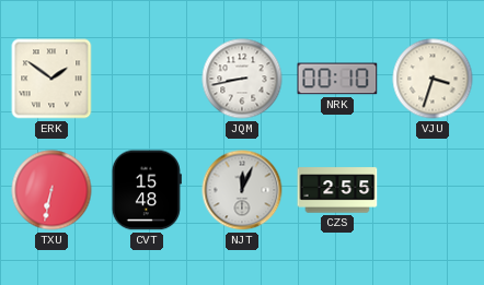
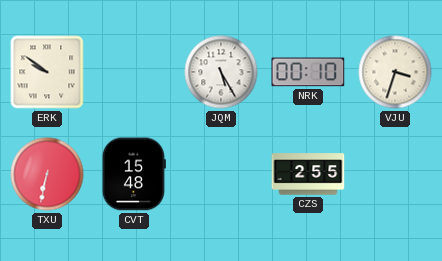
ERK: 1:51 -> 9:51 (47, 72)
JQM: 8:43 -> 5:25 (221, 72)
NJT: 12:04 -> none (242, 190)
